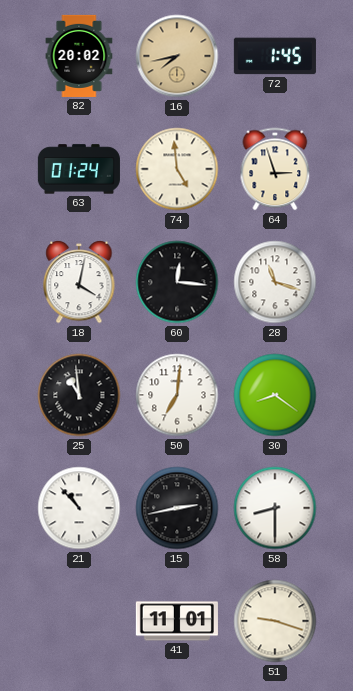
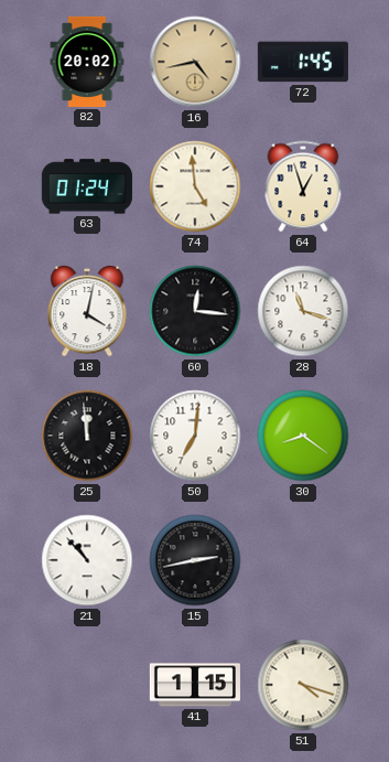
16: 7:43 -> 4:43 (195, 62)
64: 2:57 -> 12:57 (303, 186)
25: 10:59 -> 11:59 (87, 436)
58: 8:30 -> none (275, 508)
41: 11:01 -> 1:15 (195, 685)
51: 9:18 -> 4:18 (303, 685)
